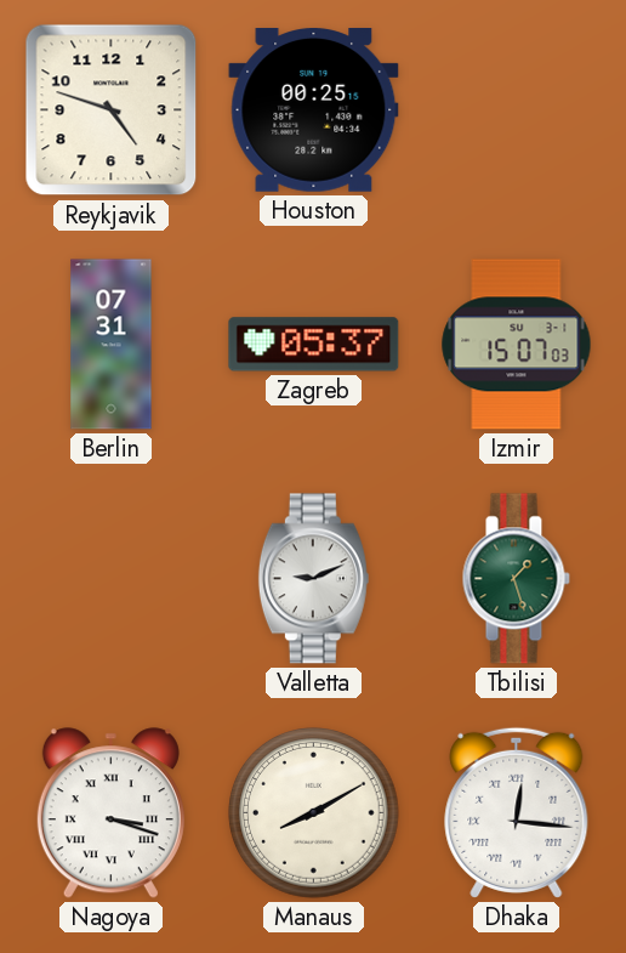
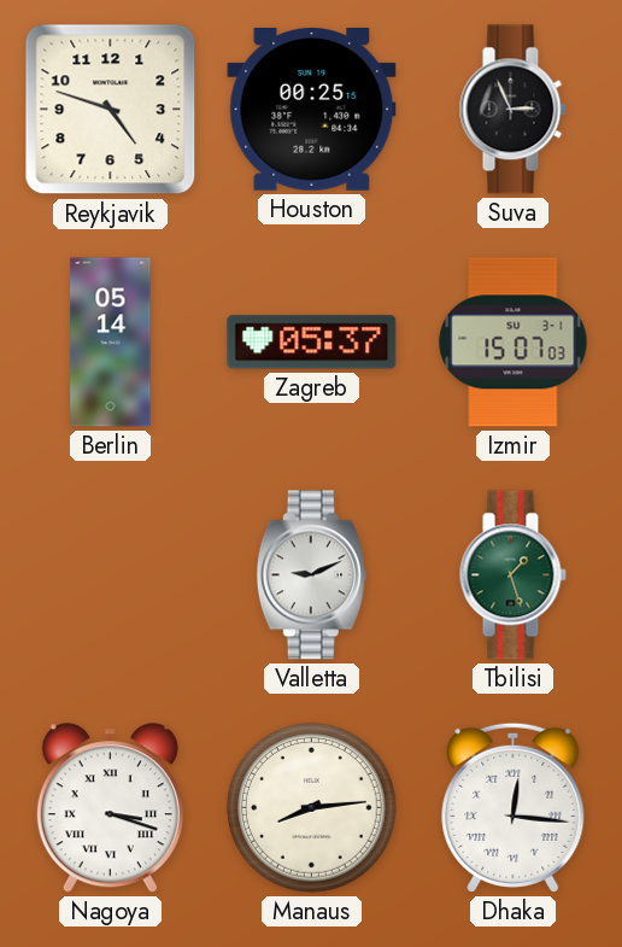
Suva: none -> 2:56 (512, 110)
Berlin: 07:31 -> 05:14 (111, 343)
Manaus: 8:10 -> 8:14 (312, 808)
